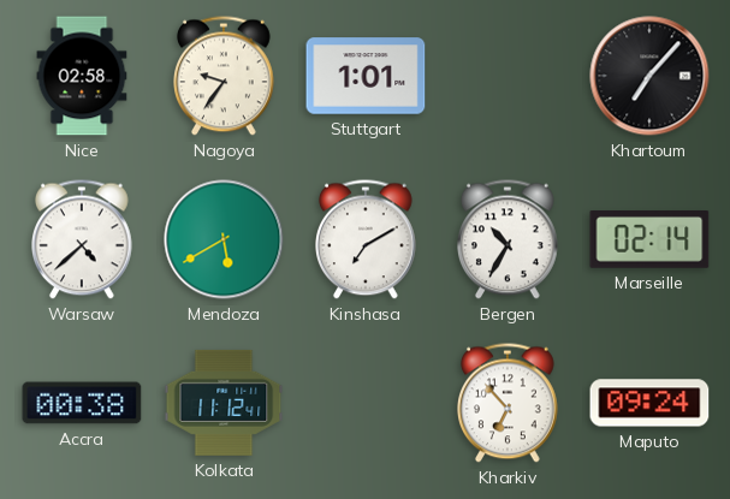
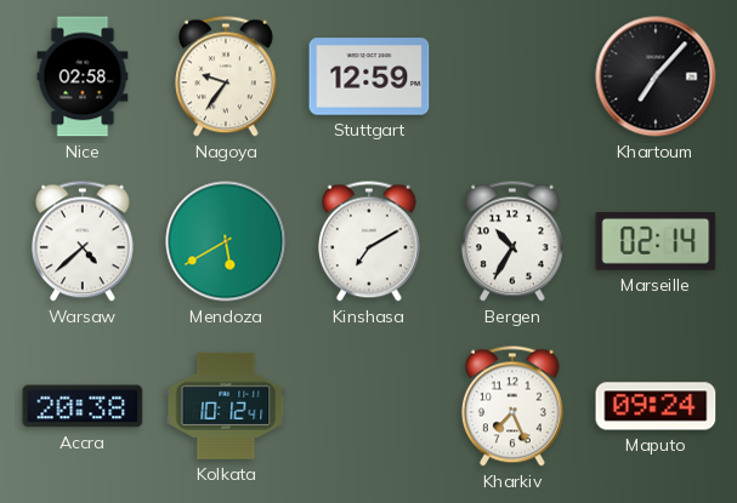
Stuttgart: 1:01 -> 12:59 (369, 76)
Accra: 00:38 -> 20:38 (83, 406)
Kolkata: 11:12 -> 10:12 (226, 406)
Kharkiv: 6:53 -> 7:26 (514, 406)
